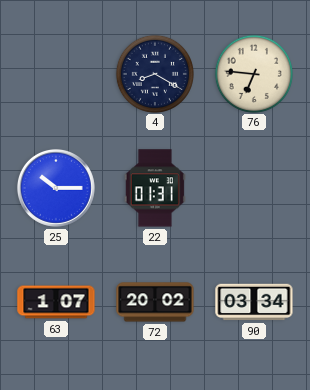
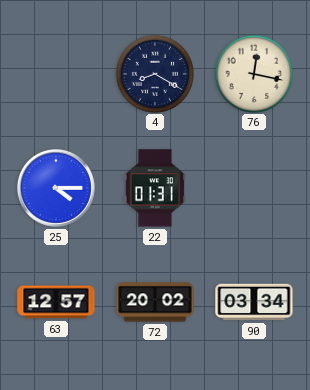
76: 6:46 -> 12:17 (253, 73)
25: 10:15 -> 4:15 (56, 188)
63: 1:07 -> 12:57 (56, 302)
